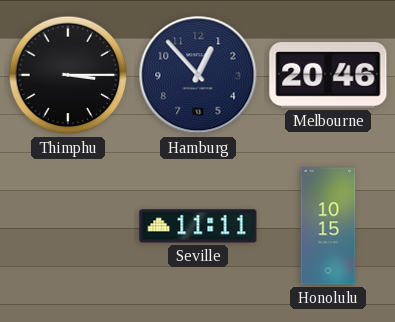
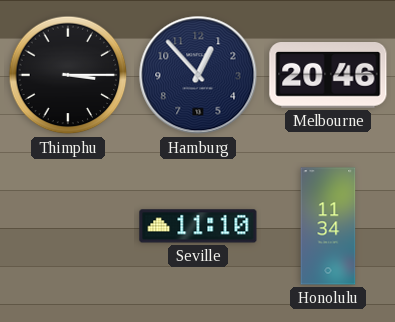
Seville: 11:11 -> 11:10 (198, 226)
Honolulu: 10:15 -> 11:34 (328, 226)
